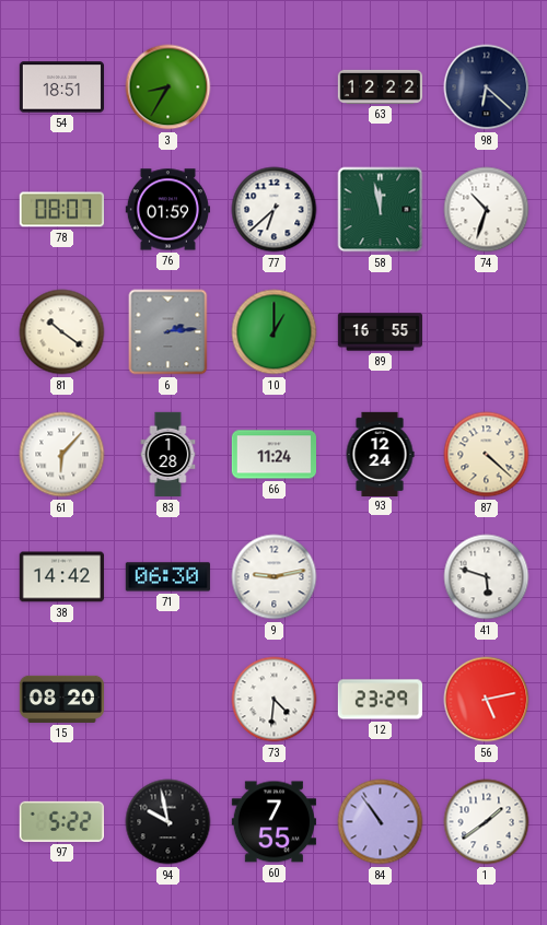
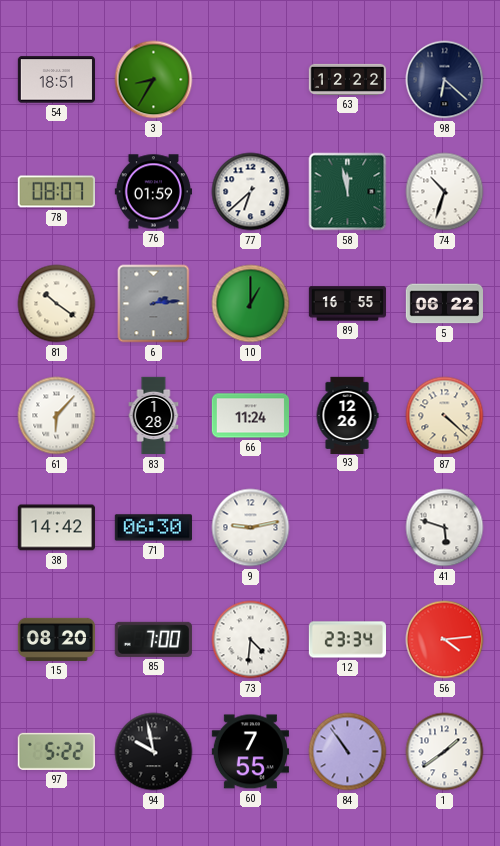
5: none -> 06:22 (444, 304)
93: 12:24 -> 12:26 (347, 415)
85: none -> 7:00 (153, 639)
12: 23:29 -> 23:34 (347, 640)
56: 5:13 -> 4:14 (445, 640)
